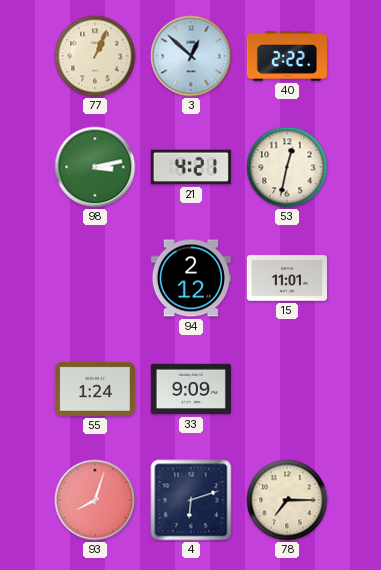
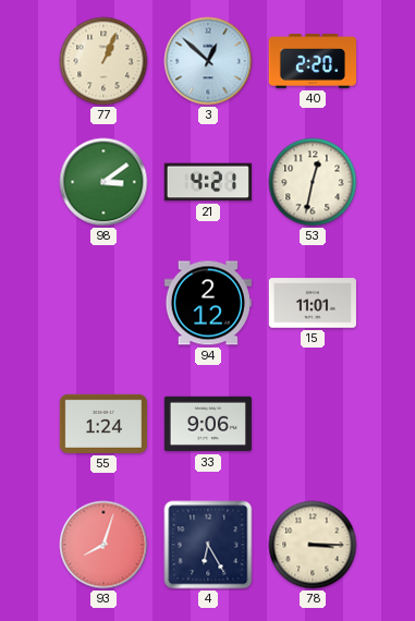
40: 2:22 -> 2:20 (313, 61)
98: 3:13 -> 3:09 (103, 182)
33: 9:09 -> 9:06 (208, 424)
4: 6:12 -> 6:25 (208, 545)
78: 7:15 -> 3:15 (313, 545)
